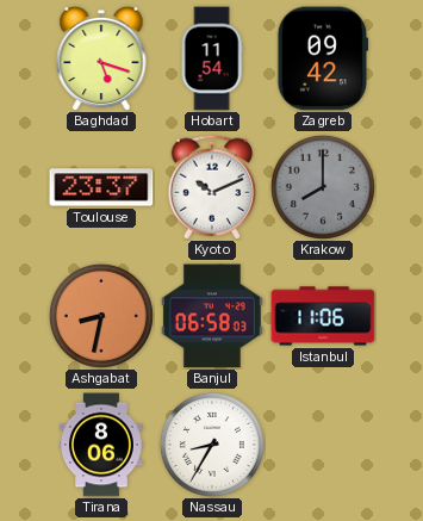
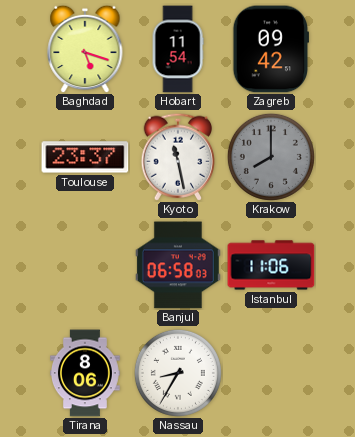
Kyoto: 10:11 -> 11:28 (177, 157)
Ashgabat: 8:32 -> none (101, 316)
